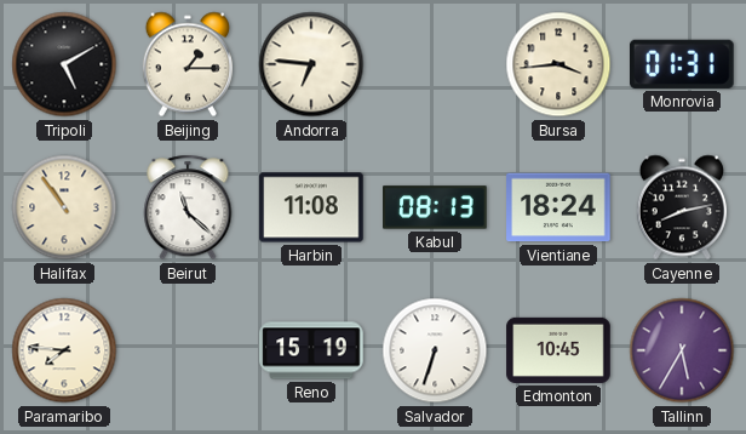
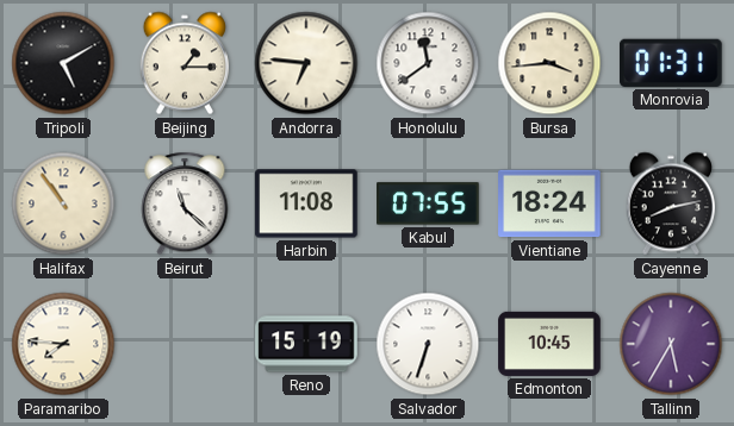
Honolulu: none -> 11:39 (428, 63)
Kabul: 08:13 -> 07:55 (428, 203)
